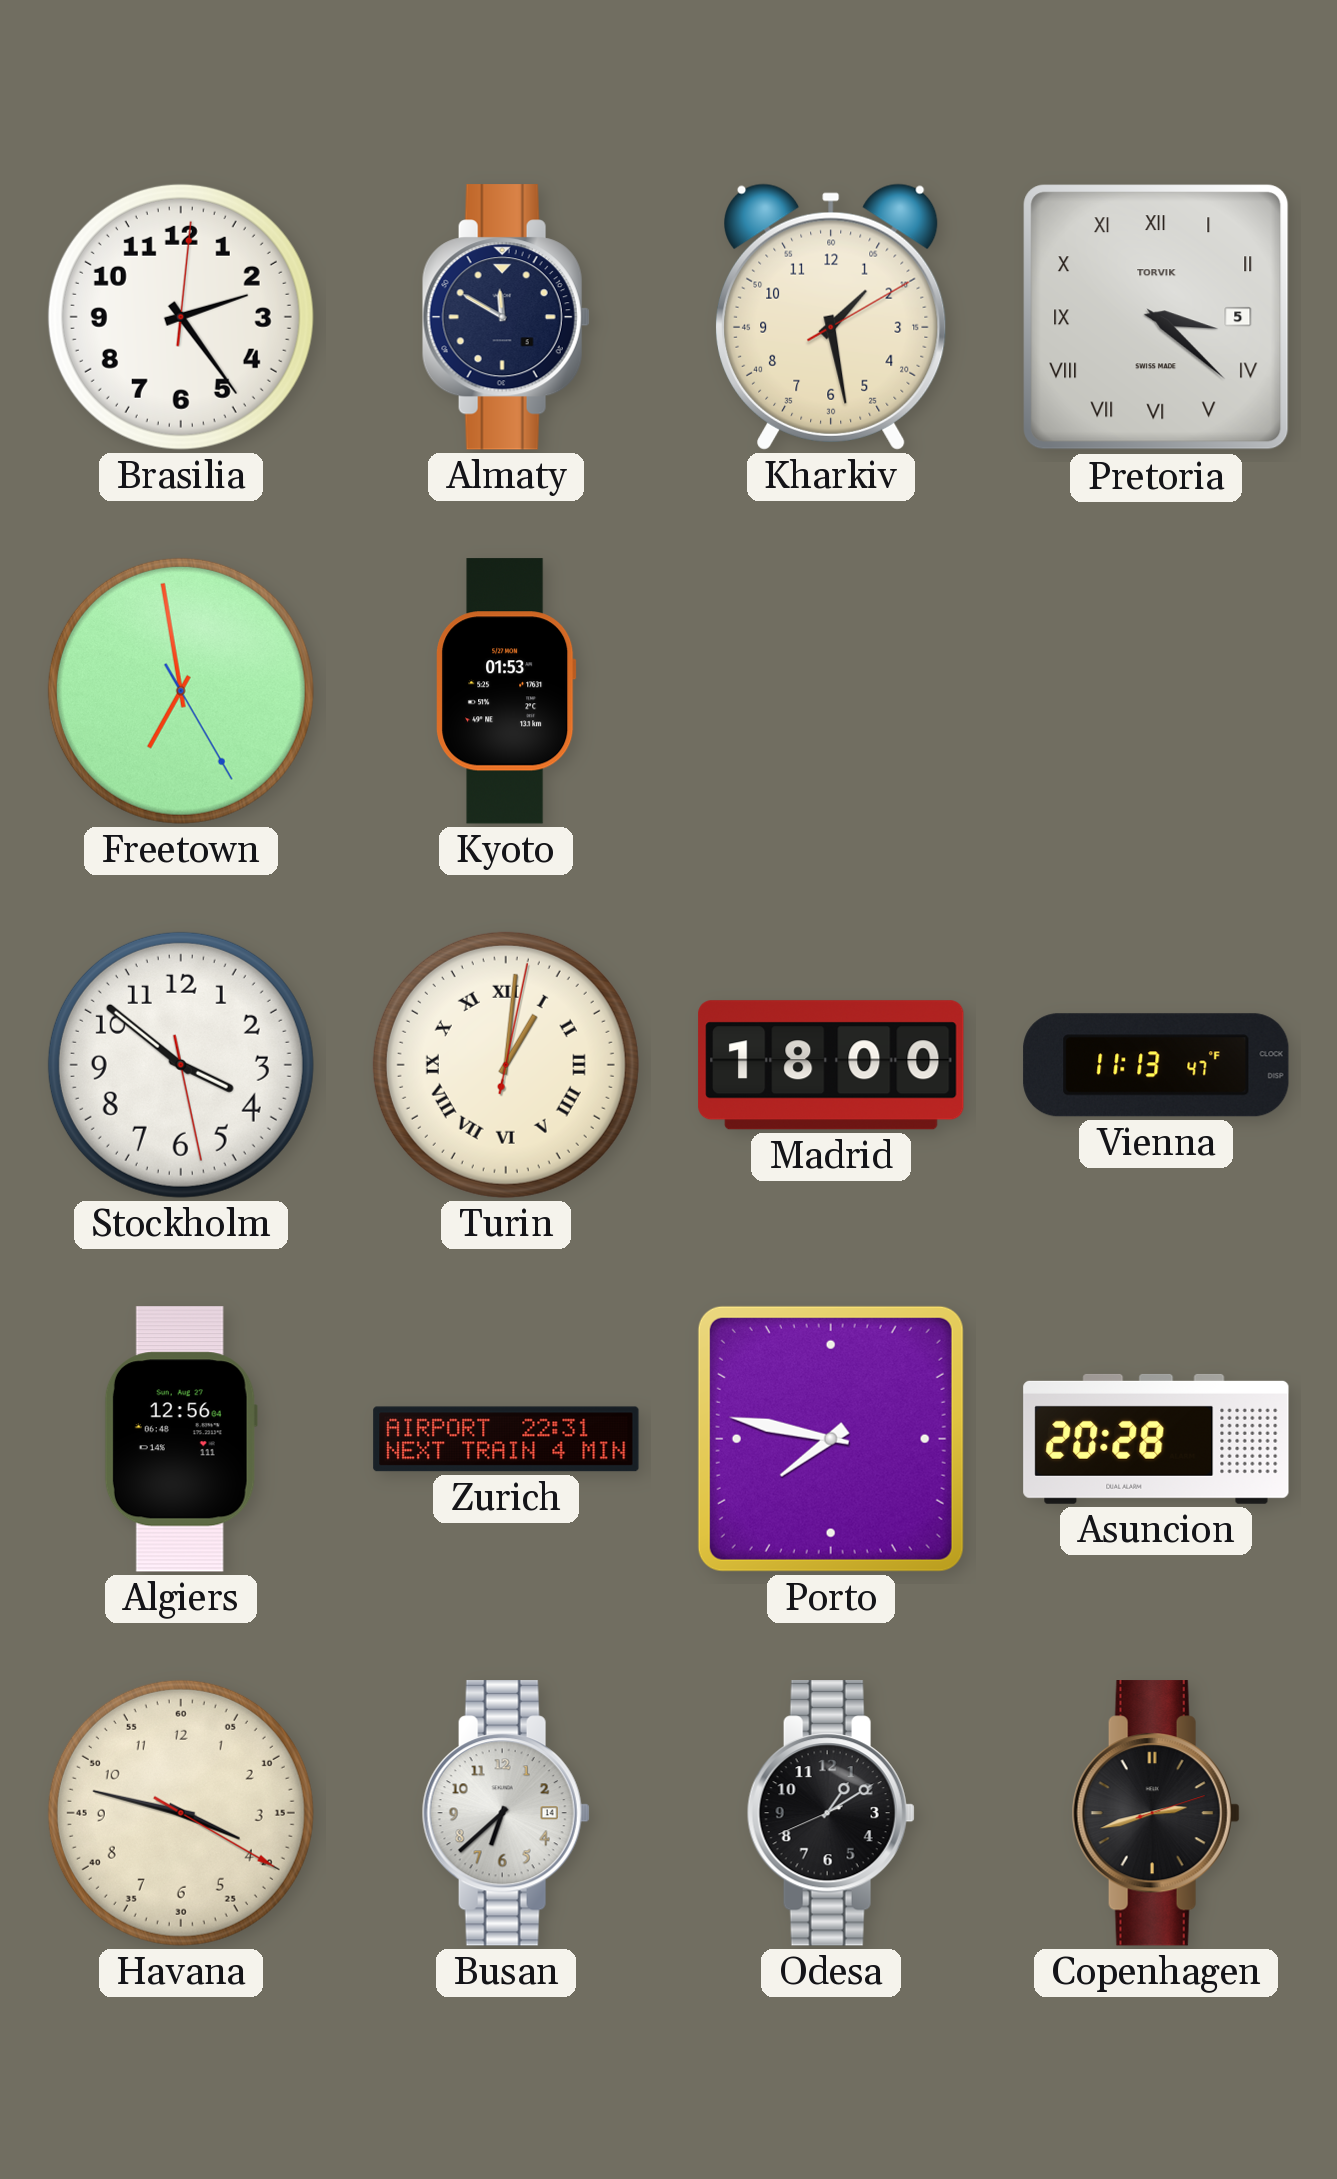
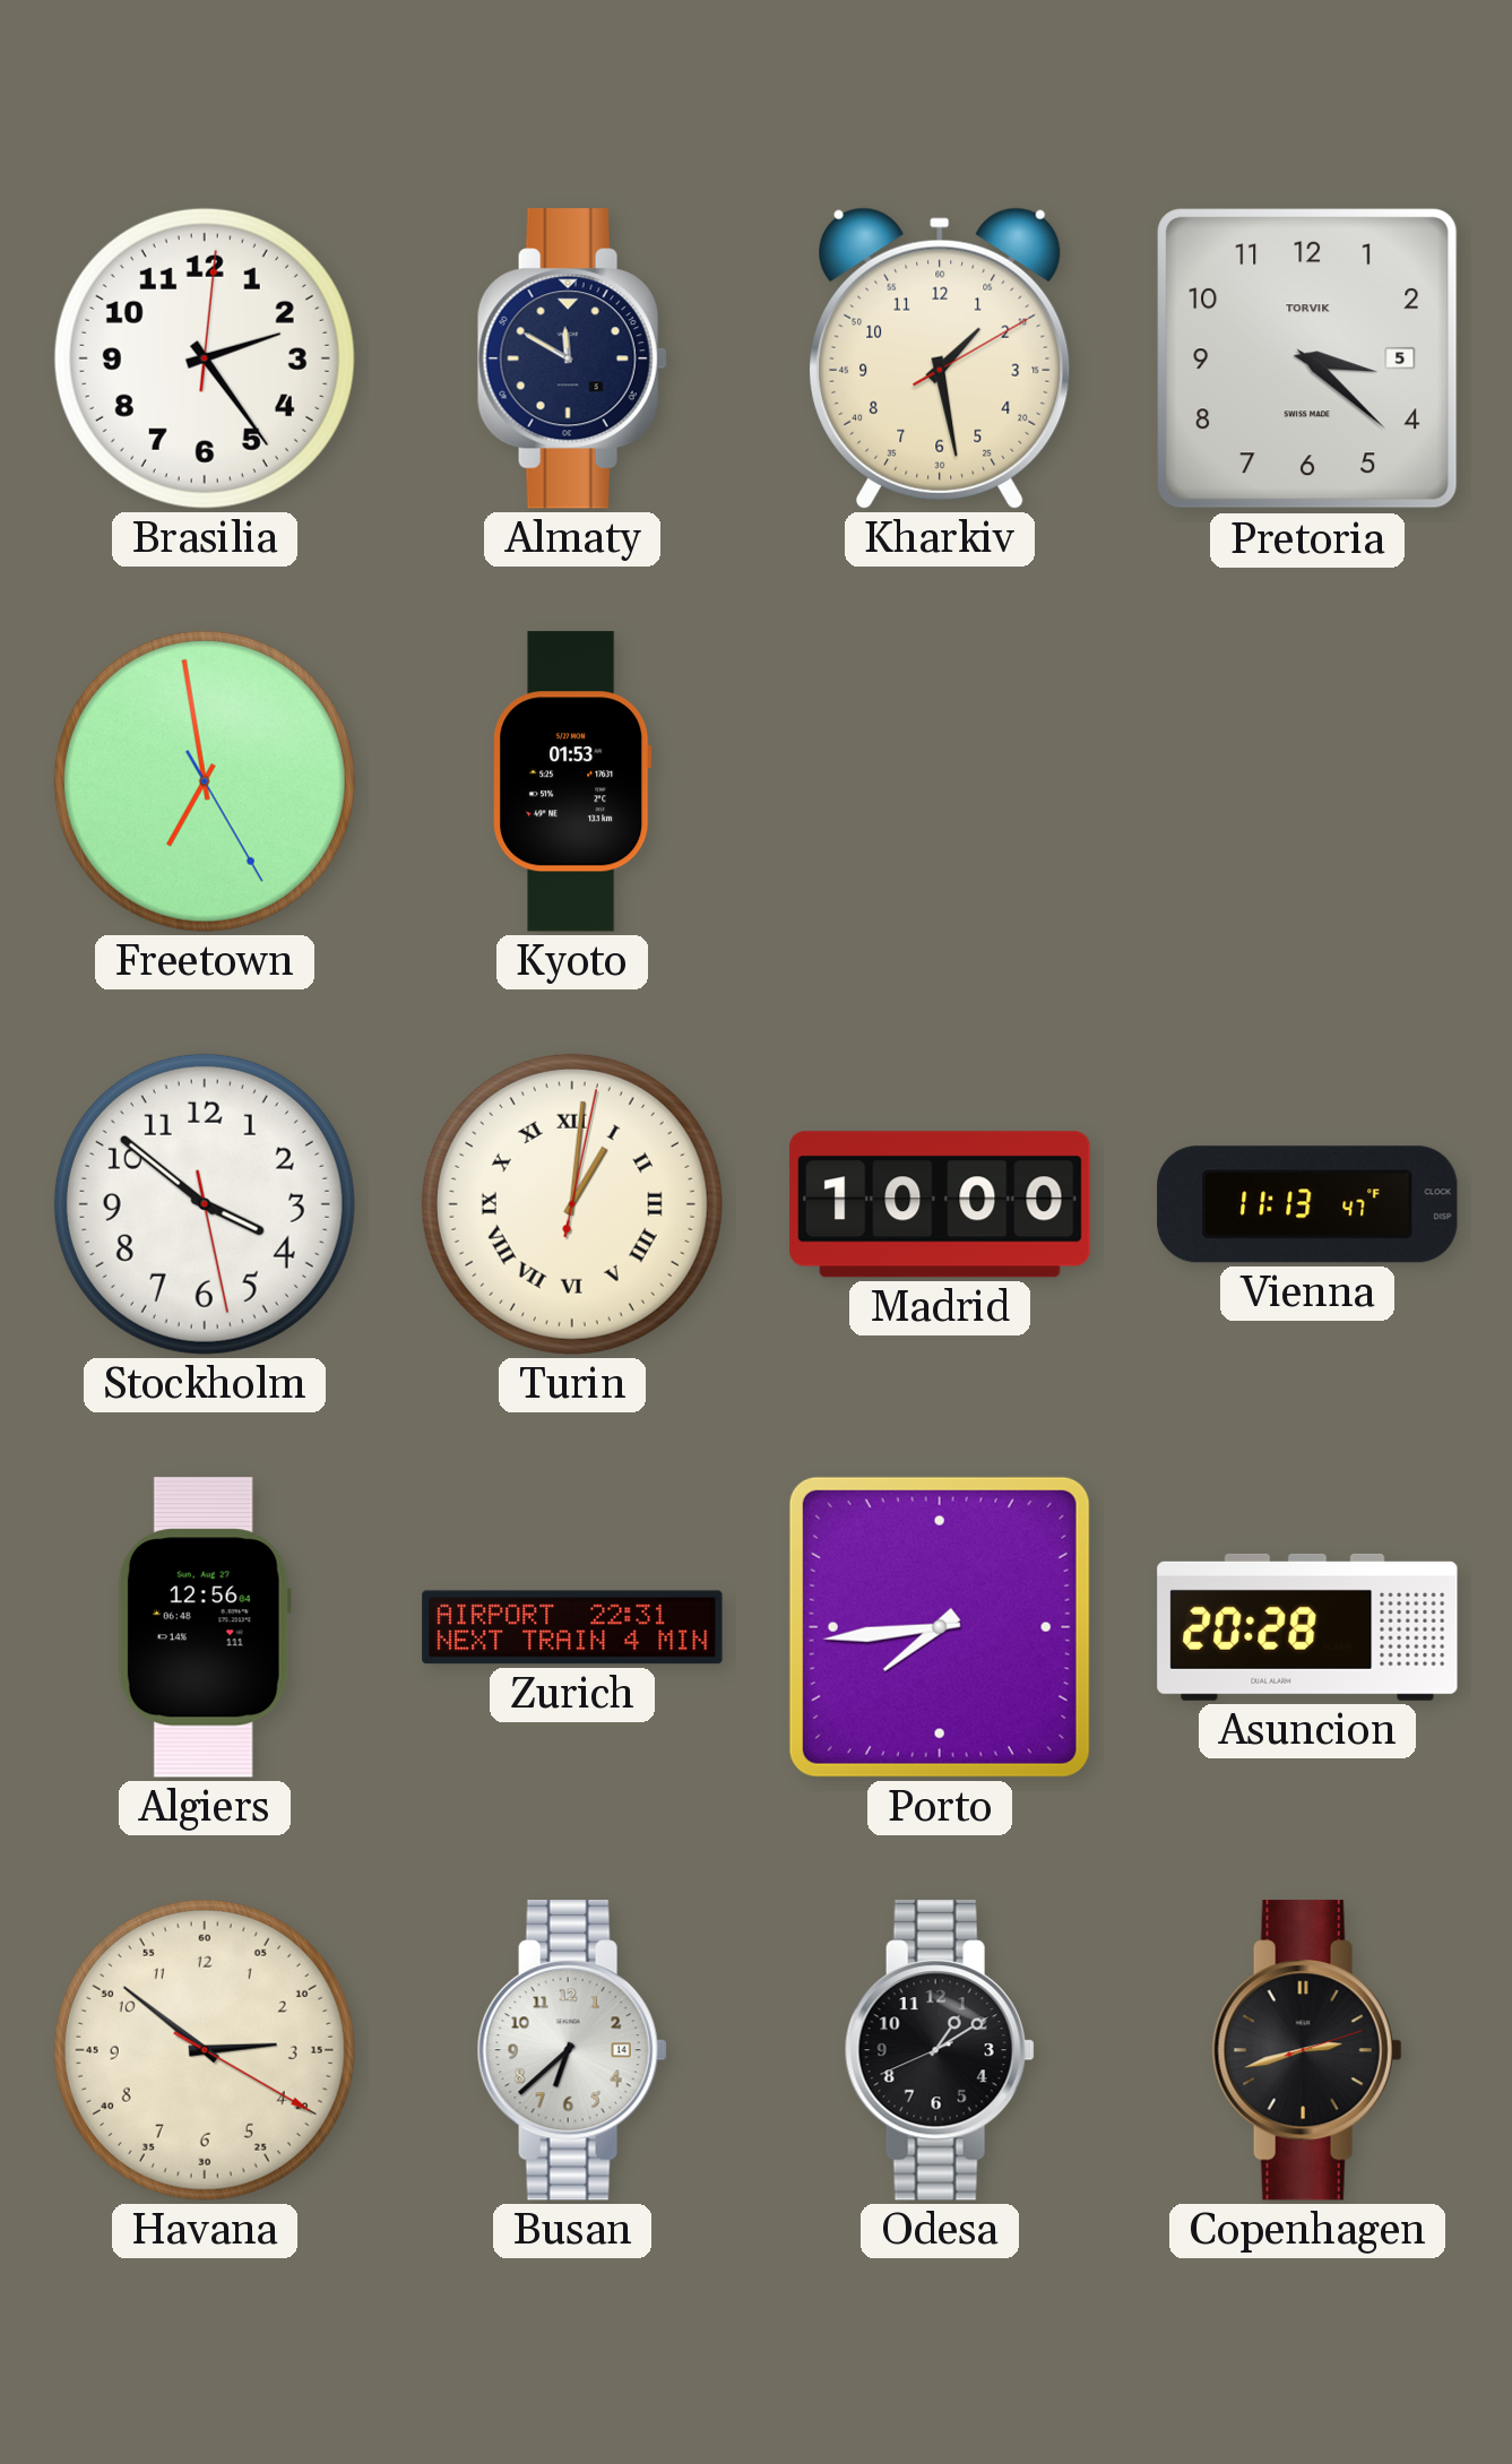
Pretoria numerals: Roman -> Arabic (1307, 358)
Madrid: 18:00 -> 10:00 (940, 1204)
Porto: 7:47 -> 7:44 (940, 1627)
Havana: 3:47 -> 2:51 (205, 2050)
